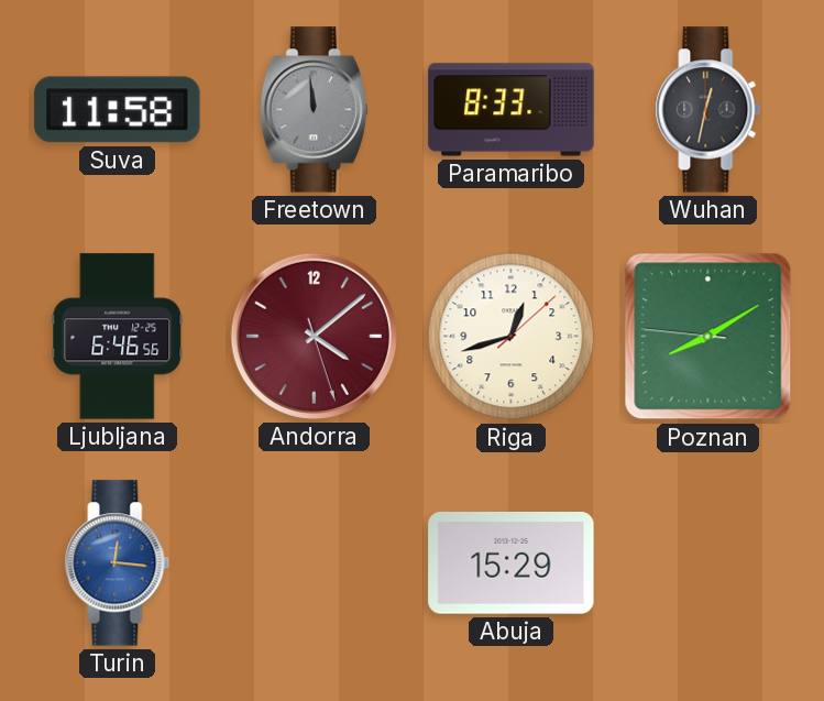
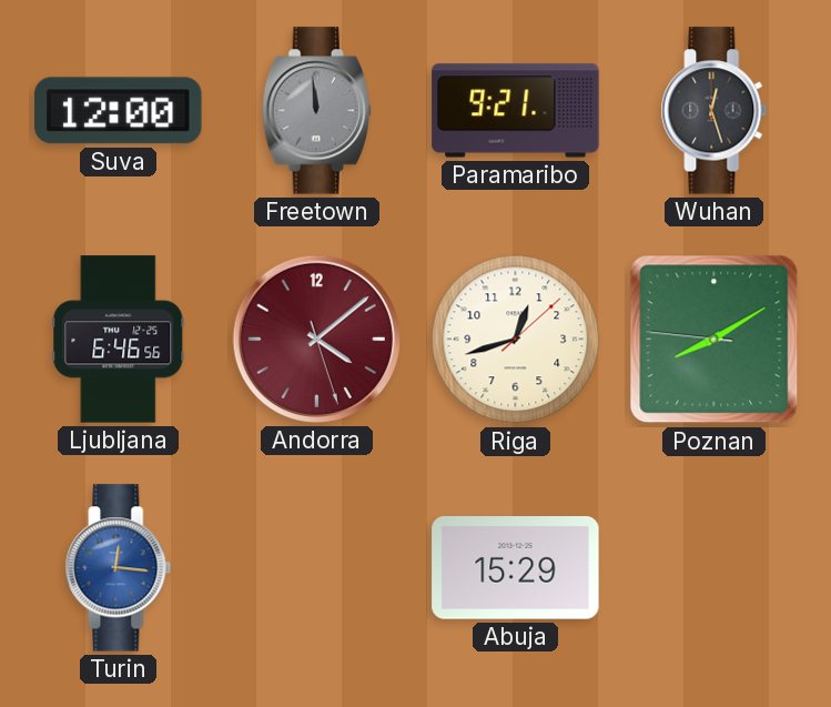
Suva: 11:58 -> 12:00 (119, 111)
Paramaribo: 8:33 -> 9:21 (516, 111)
Wuhan: 12:32 -> 12:27 (715, 111)
